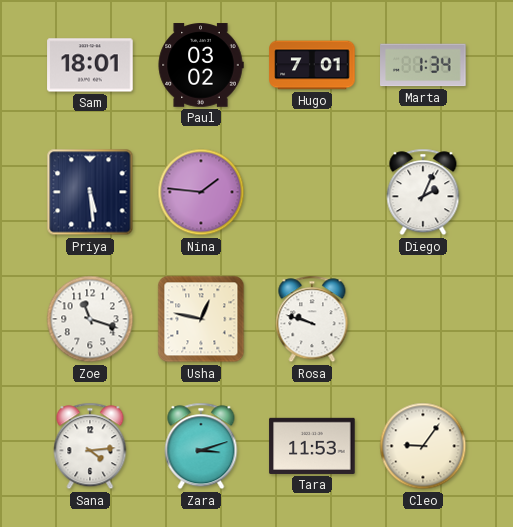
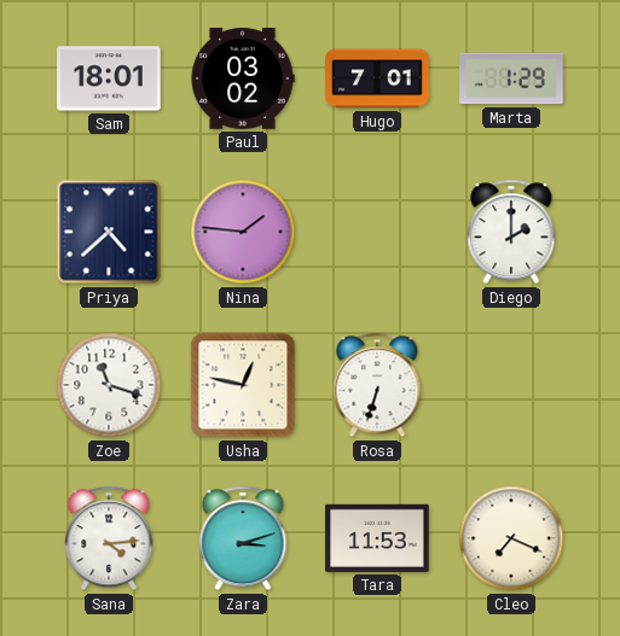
Marta: 1:34 -> 1:29 (511, 78)
Priya: 5:29 -> 4:38 (109, 232)
Diego: 2:04 -> 2:00 (511, 232)
Rosa: 9:48 -> 6:33 (377, 385)
Cleo: 9:06 -> 7:19 (511, 538)
